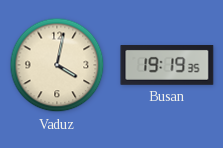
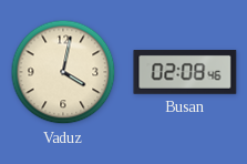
Busan: 19:19 -> 02:08 (185, 73)
